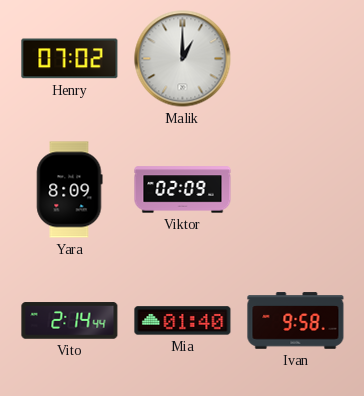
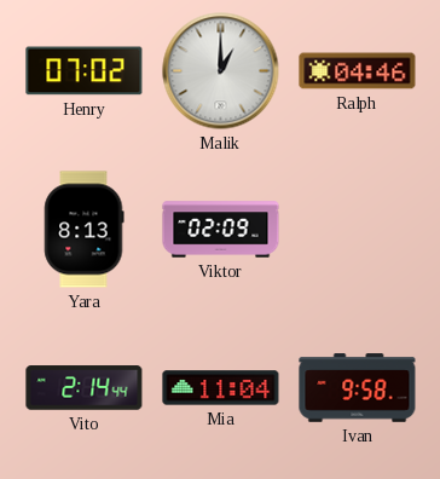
Ralph: none -> 04:46 (358, 71)
Yara: 8:09 -> 8:13 (85, 230)
Mia: 01:40 -> 11:04 (221, 388)
